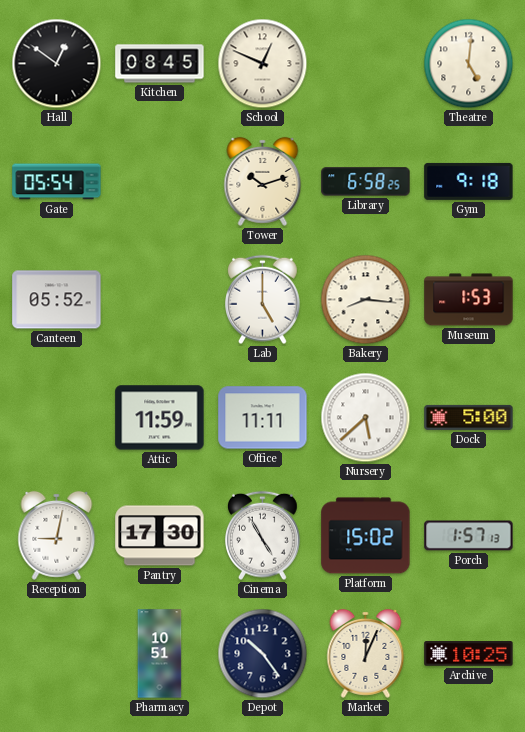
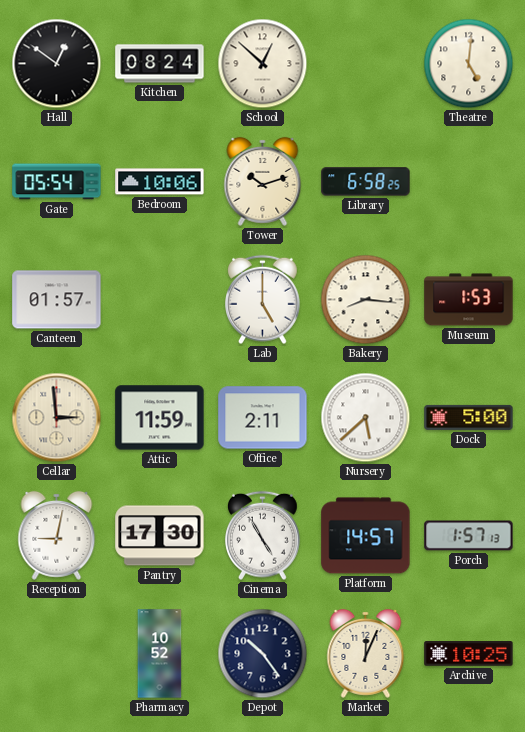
Kitchen: 08:45 -> 08:24 (160, 64)
School: 12:49 -> 12:52 (263, 64)
Bedroom: none -> 10:06 (160, 182)
Gym: 9:18 -> none (469, 181)
Canteen: 05:52 -> 01:57 (57, 300)
Cellar: none -> 2:59 (57, 418)
Office: 11:11 -> 2:11 (263, 418)
Platform: 15:02 -> 14:57 (366, 536)
Pharmacy: 10:51 -> 10:52 (160, 654)
